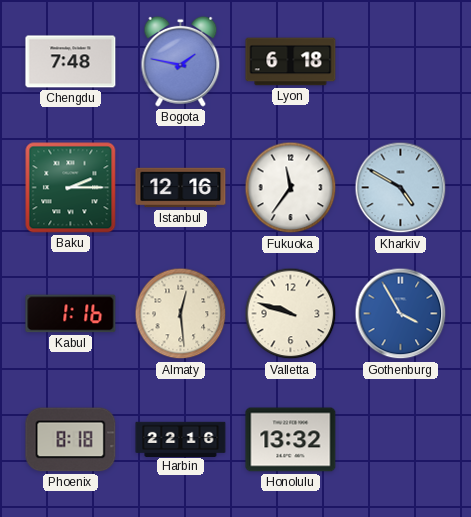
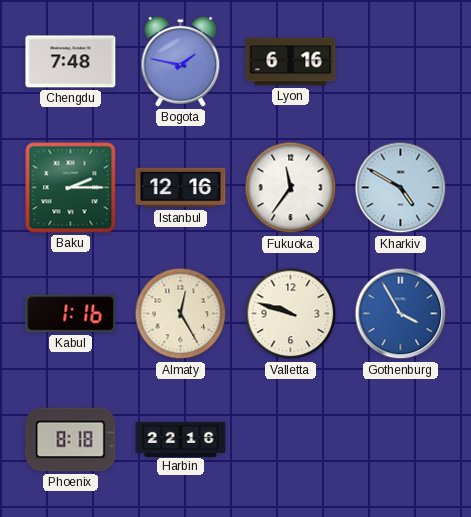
Lyon: 6:18 -> 6:16 (291, 62)
Almaty: 12:29 -> 12:25 (181, 314)
Honolulu: 13:32 -> none (291, 440)
